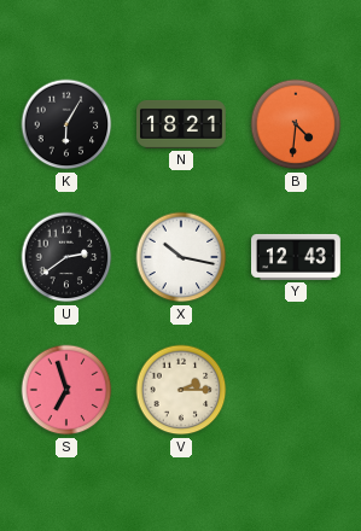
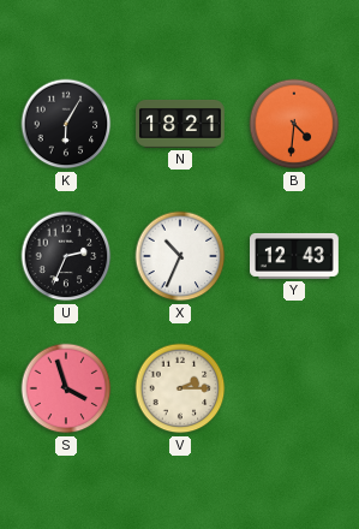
U: 2:39 -> 2:34 (66, 256)
X: 10:17 -> 10:34 (180, 256)
S: 6:57 -> 3:57 (66, 388)
